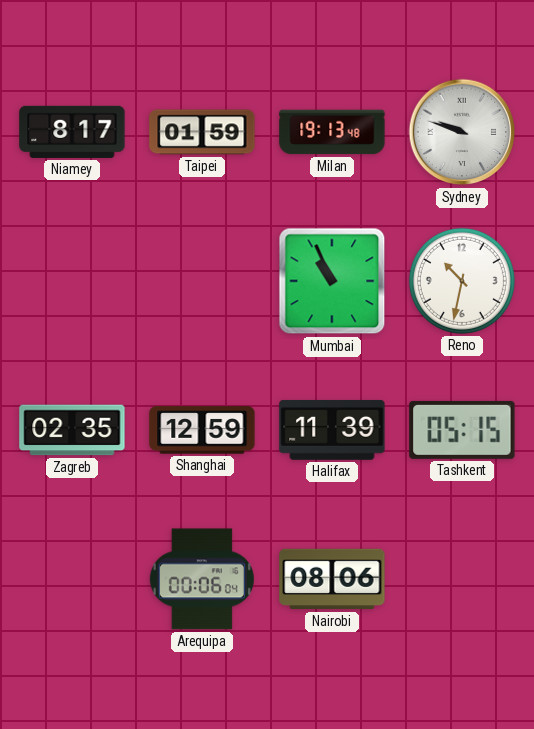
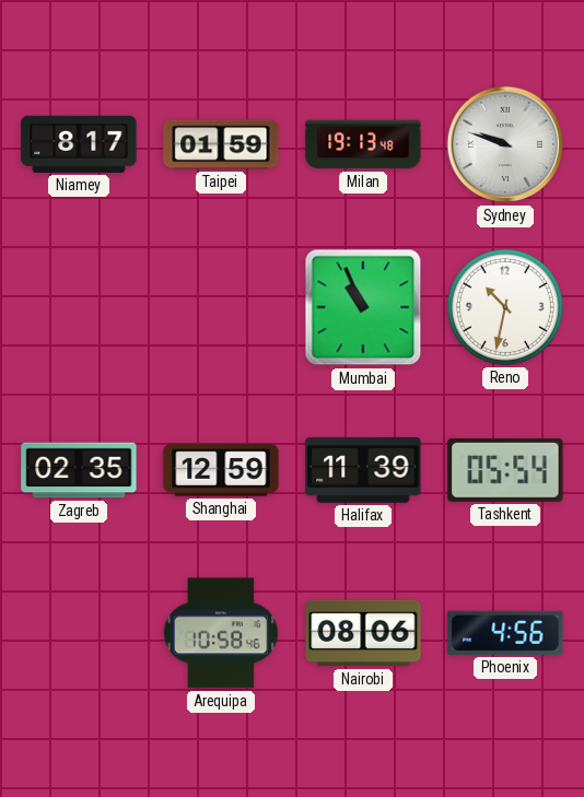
Tashkent: 05:15 -> 05:54 (505, 470)
Arequipa: 00:06 -> 10:58 (221, 633)
Phoenix: none -> 4:56 (505, 633)
